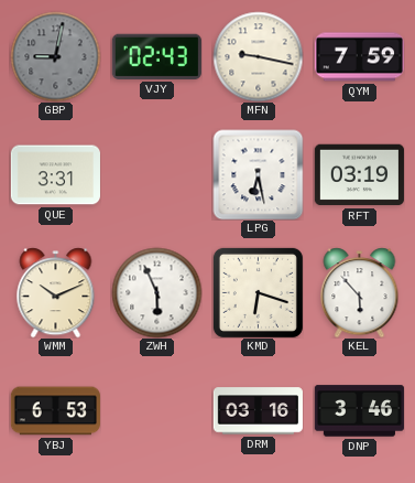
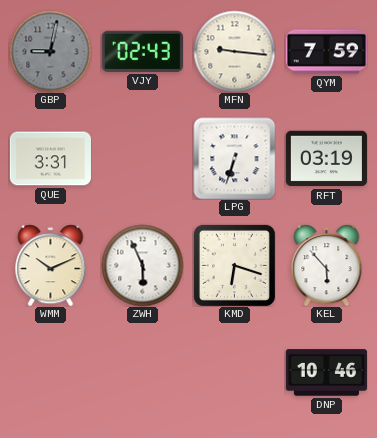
MFN: 9:17 -> 9:16 (234, 51)
LPG: 6:28 -> 6:33 (234, 158)
YBJ: 6:53 -> none (55, 411)
DRM: 03:16 -> none (258, 411)
DNP: 3:46 -> 10:46 (326, 373)
